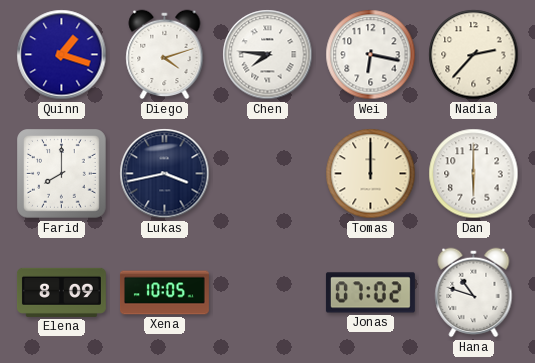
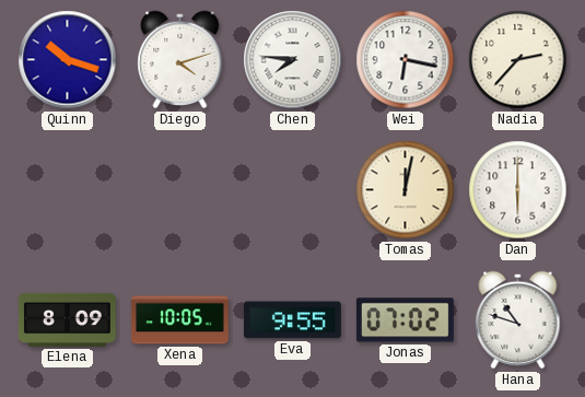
Quinn: 1:18 -> 10:18 (68, 60)
Farid: 8:00 -> none (62, 174)
Lukas: 3:43 -> none (165, 174)
Tomas: 12:00 -> 12:02 (406, 190)
Eva: none -> 9:55 (292, 320)
